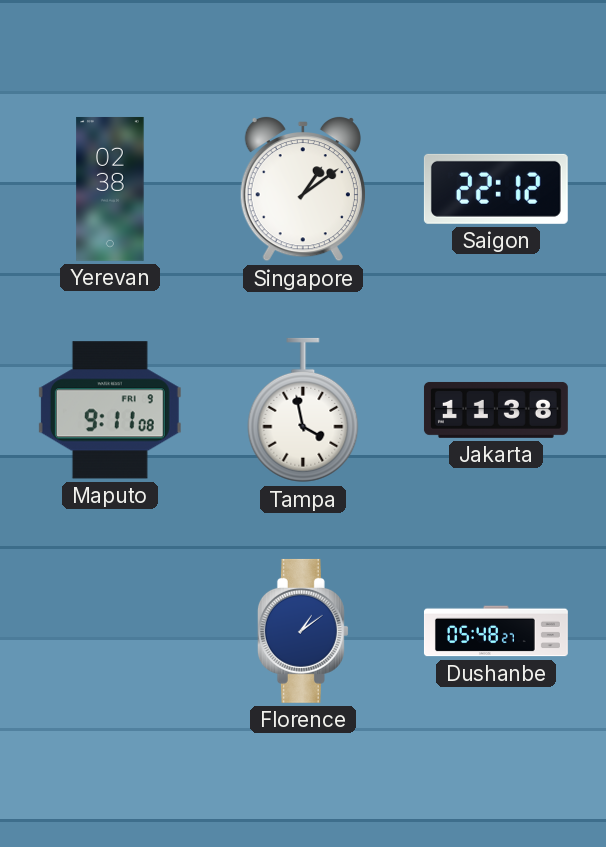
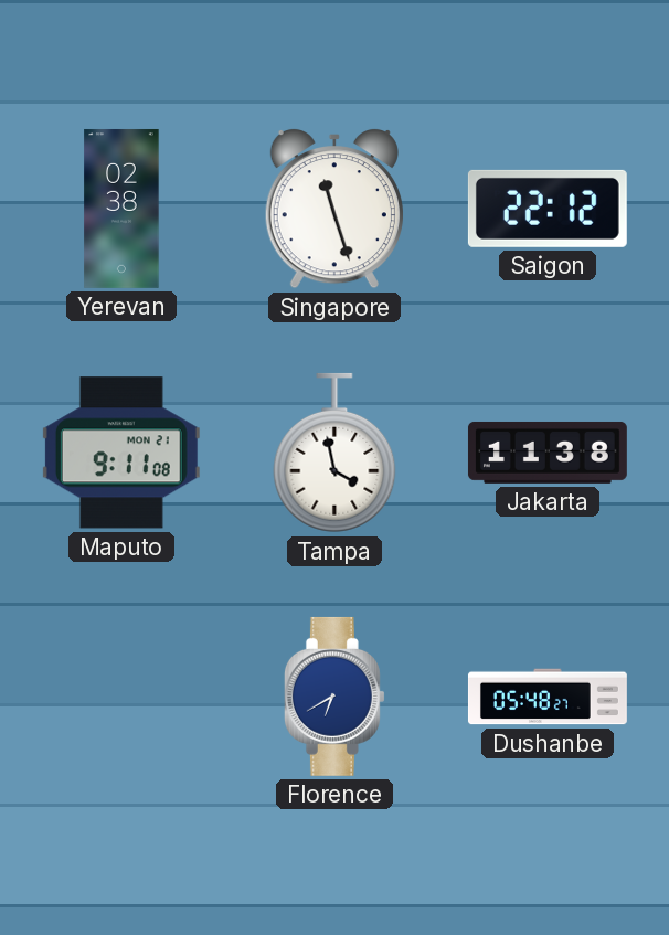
Singapore: 1:09 -> 11:27 (334, 209)
Maputo date: FRI 9 -> MON 21 (121, 453)
Florence: 1:09 -> 6:40 (334, 697)
